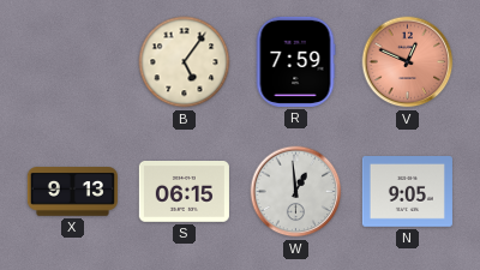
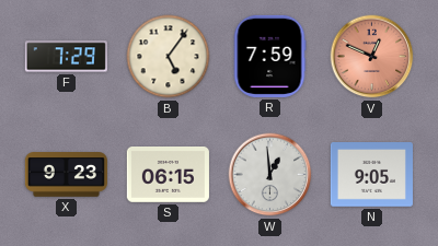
F: none -> 7:29 (66, 57)
X: 9:13 -> 9:23 (66, 175)
